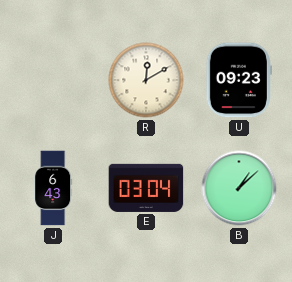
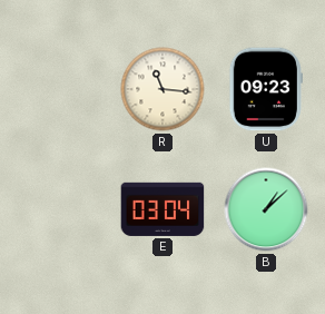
R: 12:10 -> 11:16 (162, 89)
J: 6:43 -> none (53, 188)
